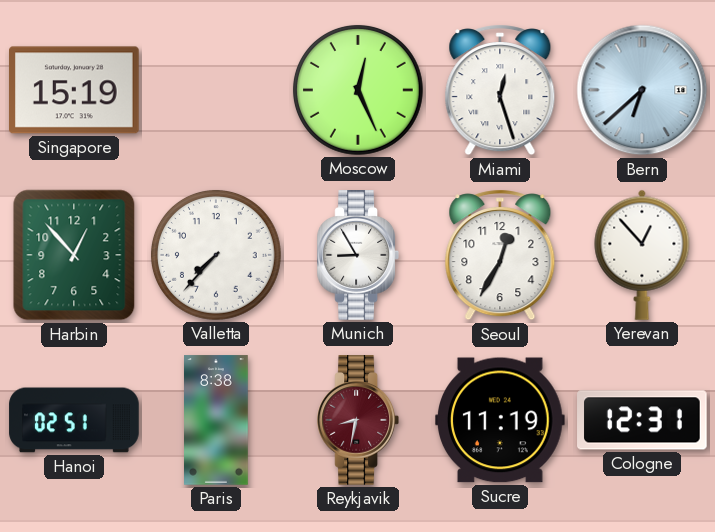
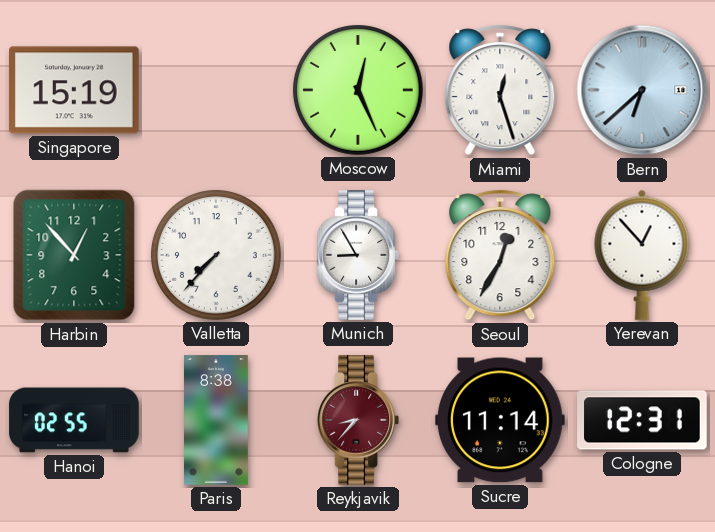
Hanoi: 02:51 -> 02:55 (74, 420)
Reykjavik: 8:32 -> 8:37 (357, 420)
Sucre: 11:19 -> 11:14 (501, 420)
